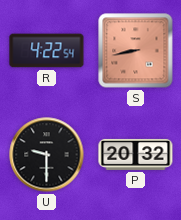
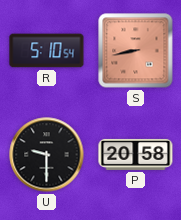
R: 4:22 -> 5:10 (47, 51)
P: 20:32 -> 20:58 (136, 154)
